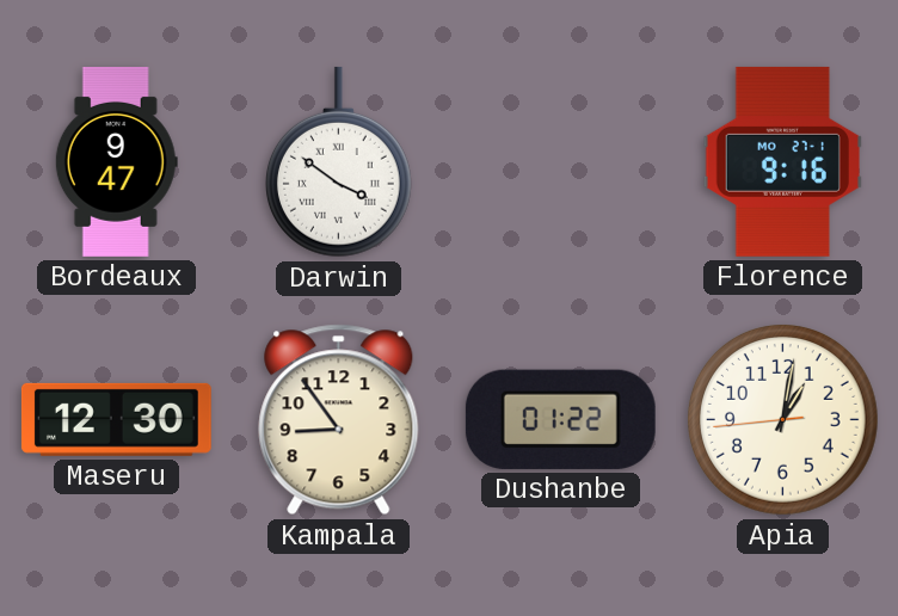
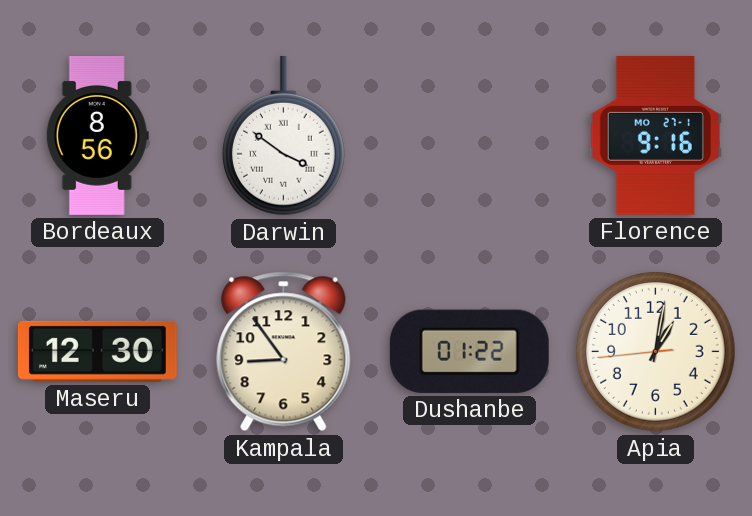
Bordeaux: 9:47 -> 8:56 (97, 136)
